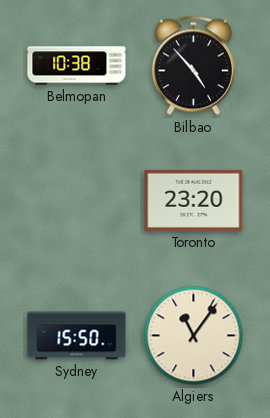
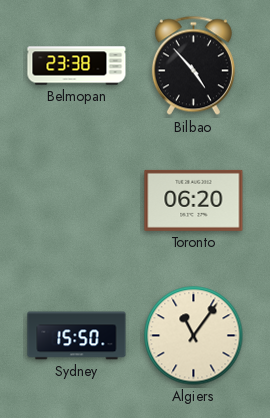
Belmopan: 10:38 -> 23:38 (77, 66)
Toronto: 23:20 -> 06:20 (194, 200)
